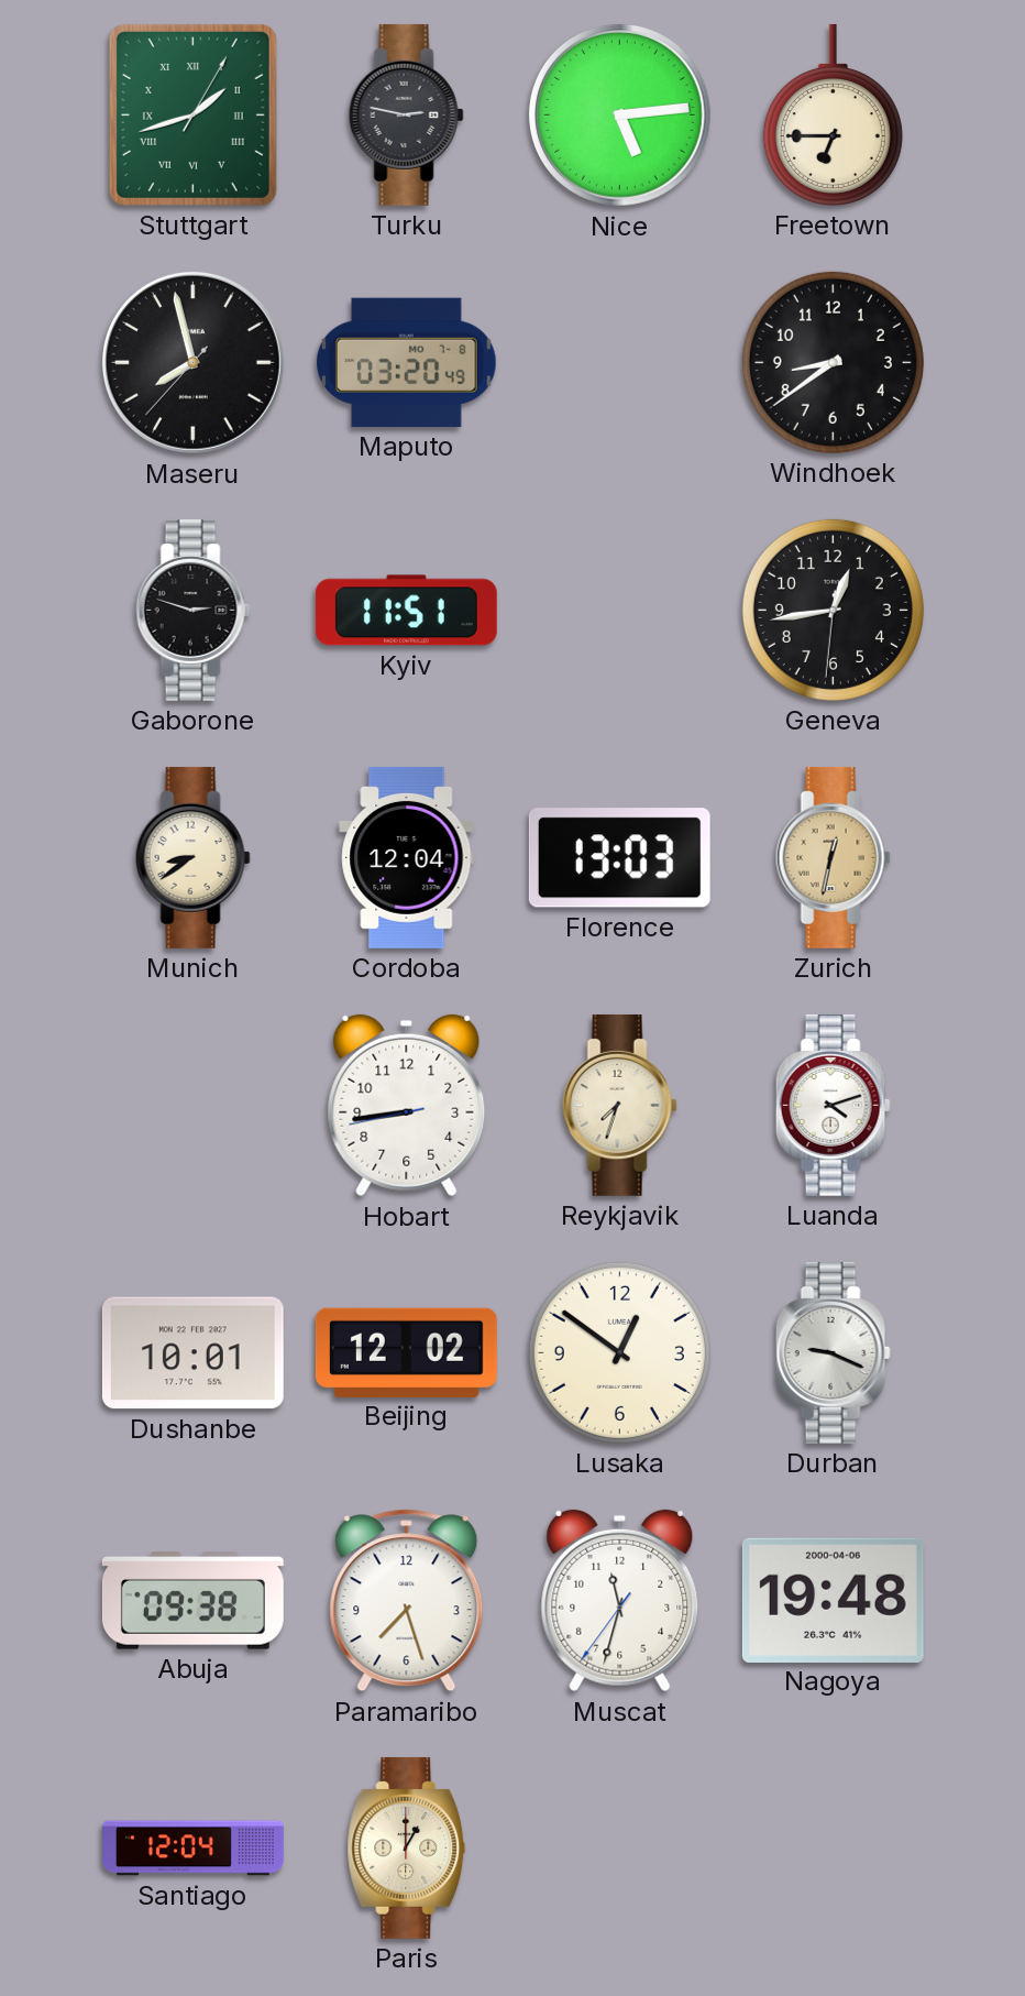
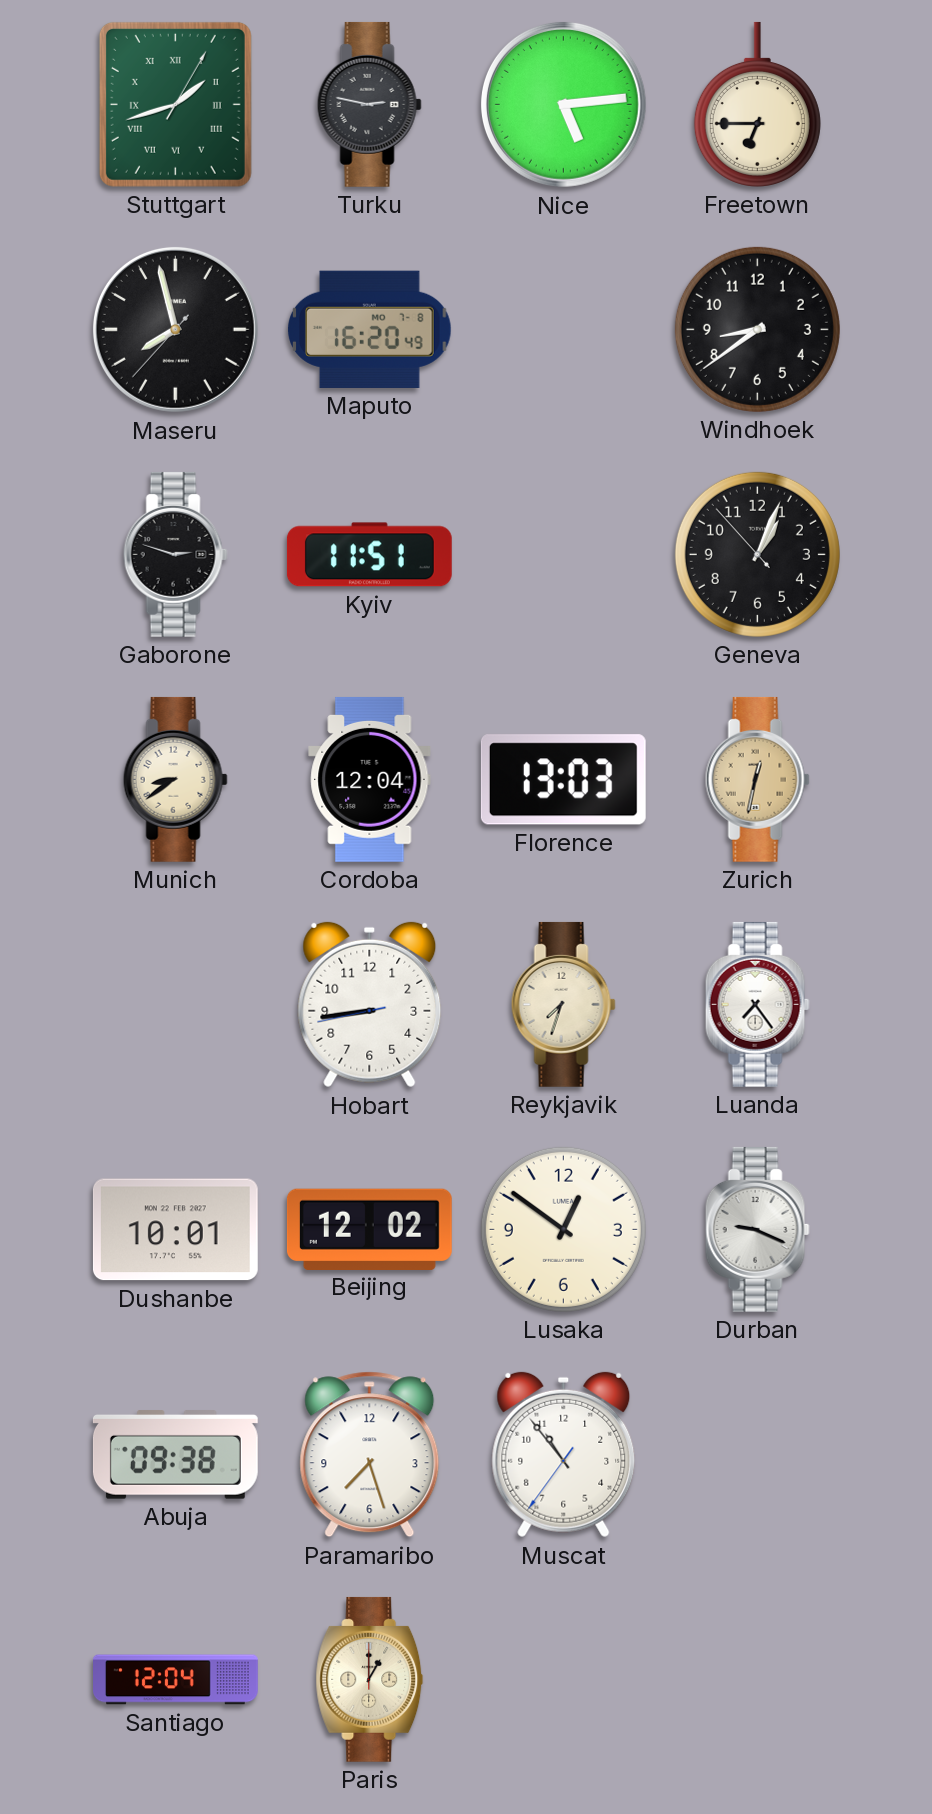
Maputo: 03:20 -> 16:20 (370, 329)
Geneva: 12:43 -> 1:03 (757, 554)
Luanda: 4:12 -> 7:24 (757, 1004)
Muscat: 11:32 -> 10:53 (564, 1455)
Nagoya: 19:48 -> none (833, 1600)
